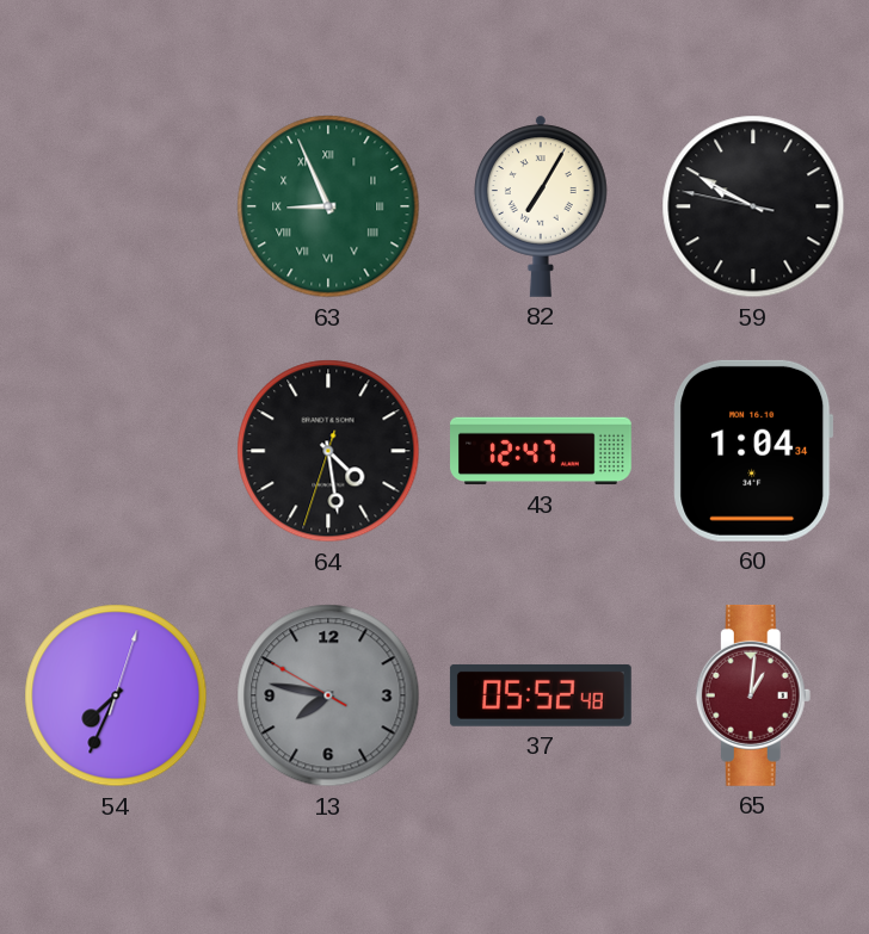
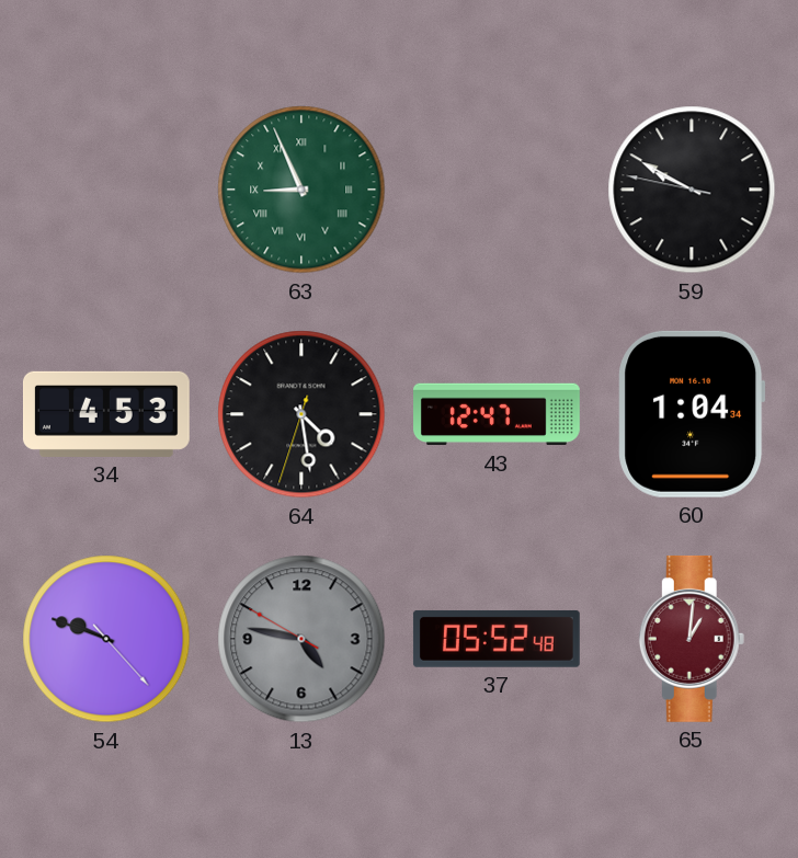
82: 7:05 -> none (542, 206)
34: none -> 4:53 (106, 414)
54: 7:34 -> 9:48 (106, 639)
13: 7:46 -> 4:46 (301, 639)
